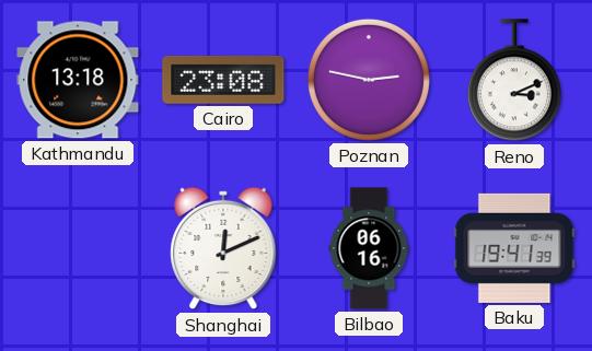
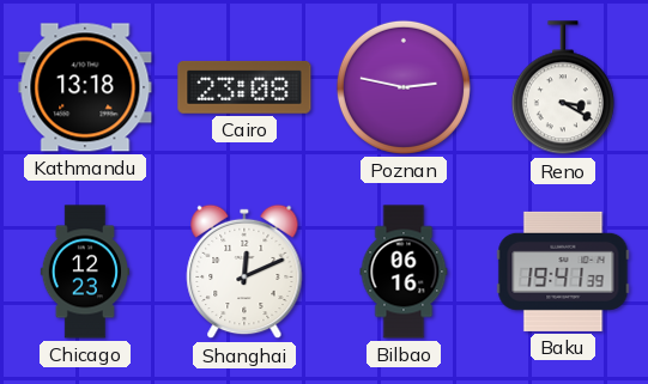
Reno: 3:11 -> 3:20 (563, 89)
Chicago: none -> 12:23 (84, 272)
